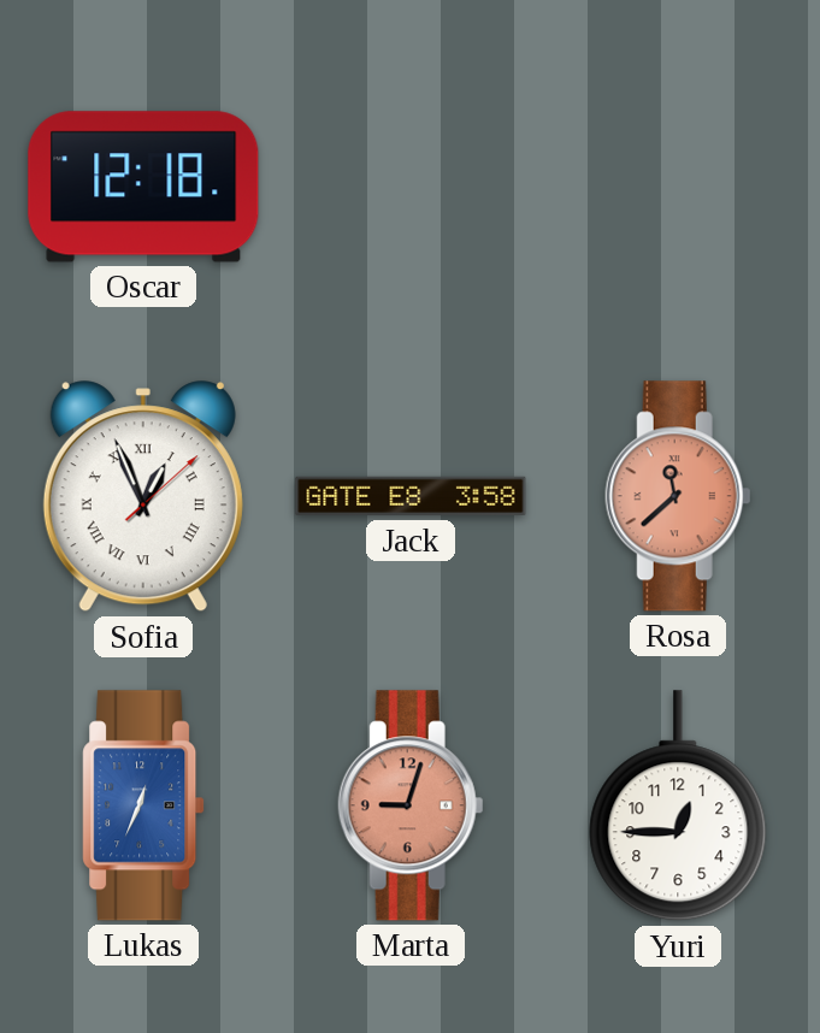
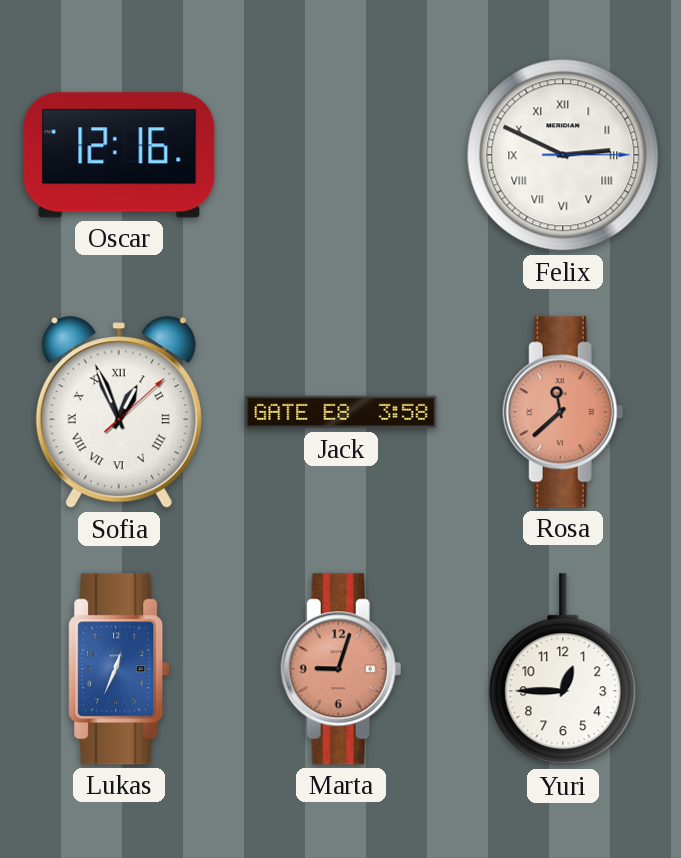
Oscar: 12:18 -> 12:16 (119, 155)
Felix: none -> 2:49 (563, 155)
